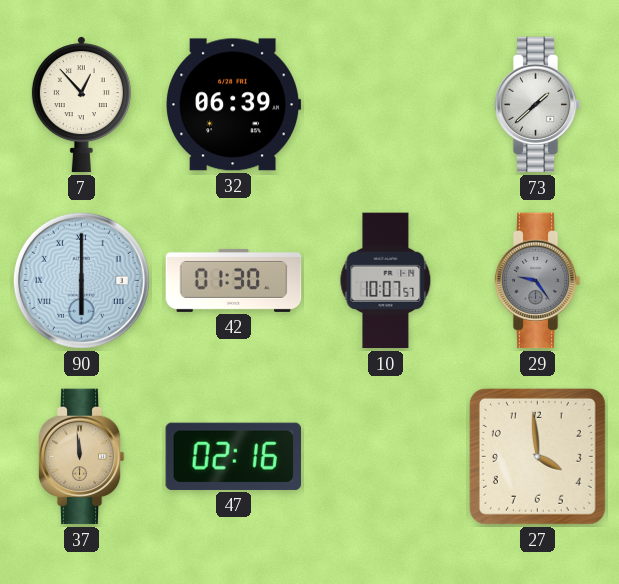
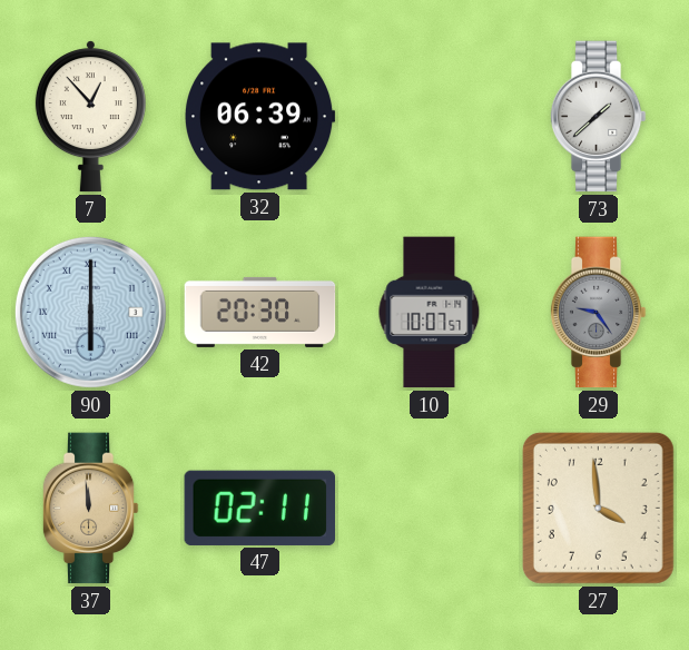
42: 01:30 -> 20:30 (260, 312)
47: 02:16 -> 02:11 (259, 508)
